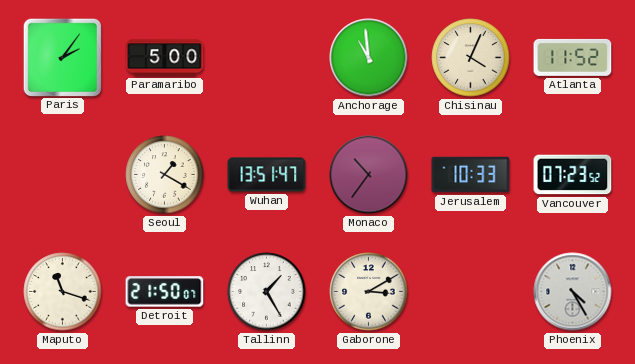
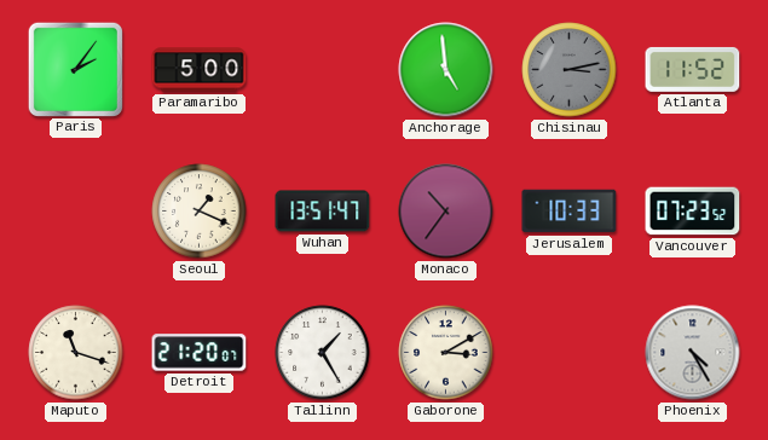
Anchorage: 10:59 -> 4:59 (446, 70)
Chisinau: 4:04 -> 3:13 (570, 70)
Chisinau dial: cream -> grey (570, 70)
Seoul: 1:20 -> 1:19 (200, 212)
Detroit: 21:50 -> 21:20 (200, 353)
